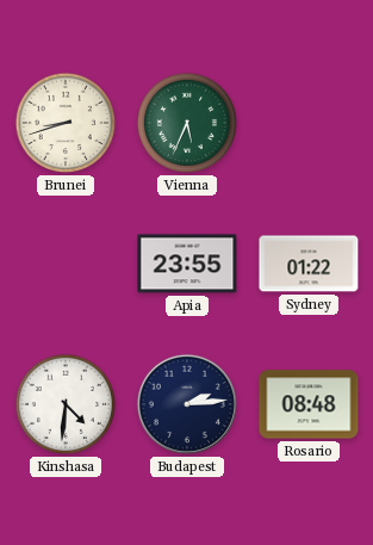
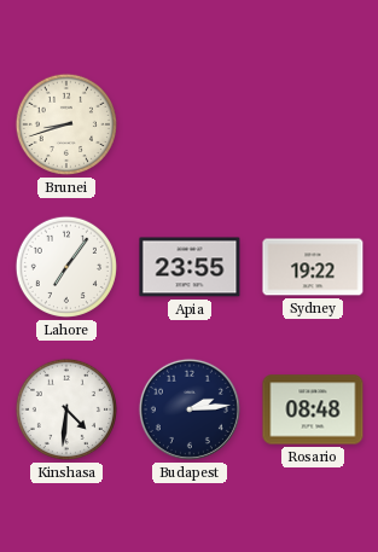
Vienna: 5:34 -> none (187, 123)
Lahore: none -> 7:06 (66, 267)
Sydney: 01:22 -> 19:22 (313, 267)
